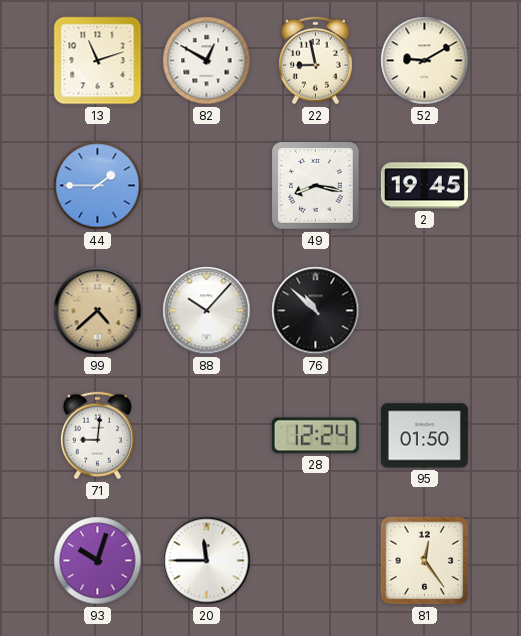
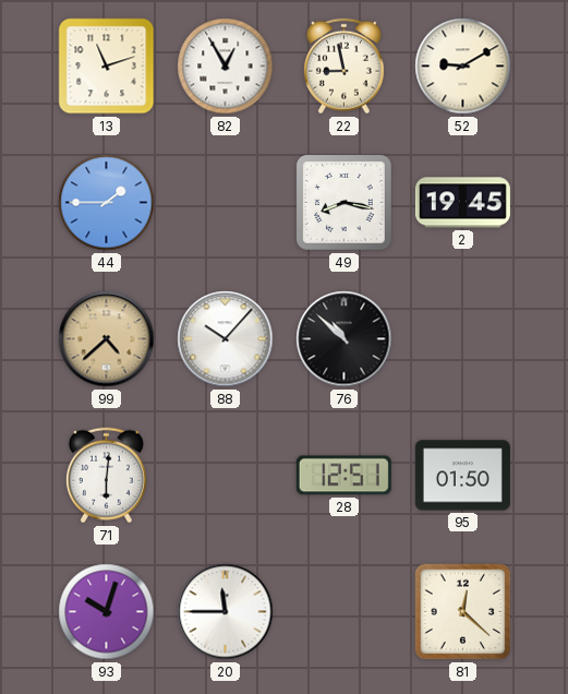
82: 12:50 -> 12:55 (226, 67)
71: 9:01 -> 6:01 (106, 476)
28: 12:24 -> 12:51 (343, 476)
81: 12:24 -> 12:22 (463, 612)
